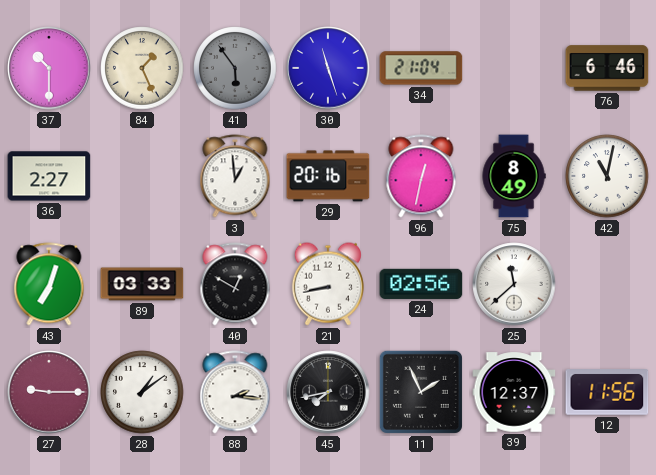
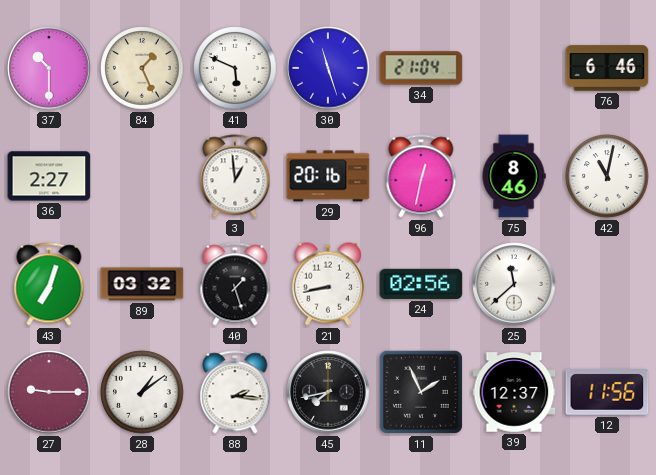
41: 5:54 -> 5:49 (235, 68)
41 dial: grey -> white (235, 68)
75: 8:49 -> 8:46 (514, 176)
89: 03:33 -> 03:32 (142, 284)
40: 12:50 -> 1:27 (235, 284)
